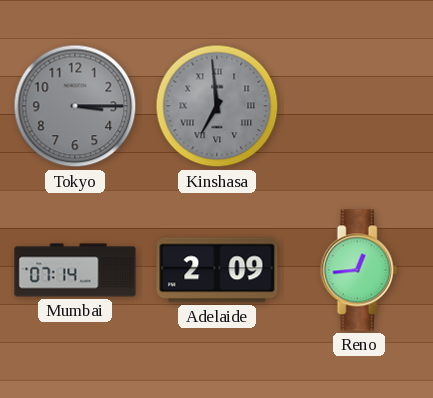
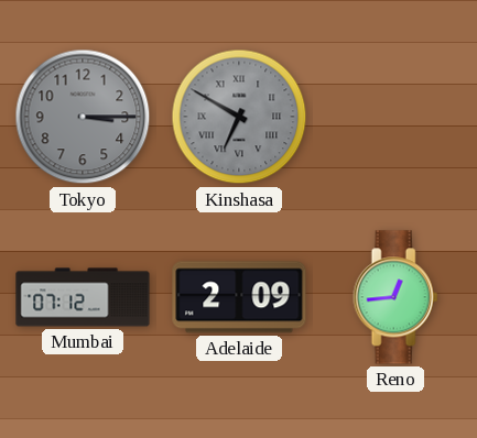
Kinshasa: 6:59 -> 6:50 (239, 117)
Mumbai: 07:14 -> 07:12 (83, 297)
